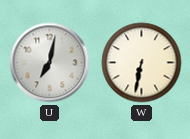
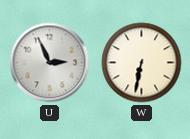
U: 7:02 -> 2:56 (50, 63)
